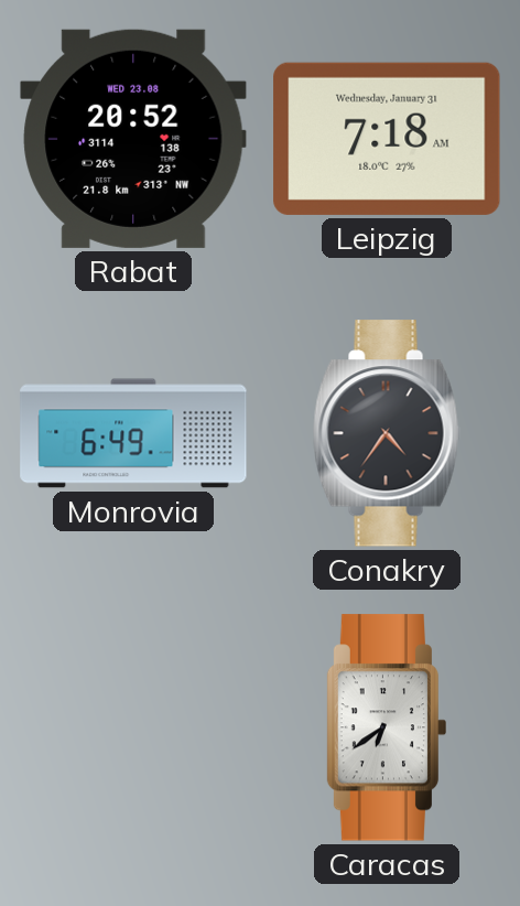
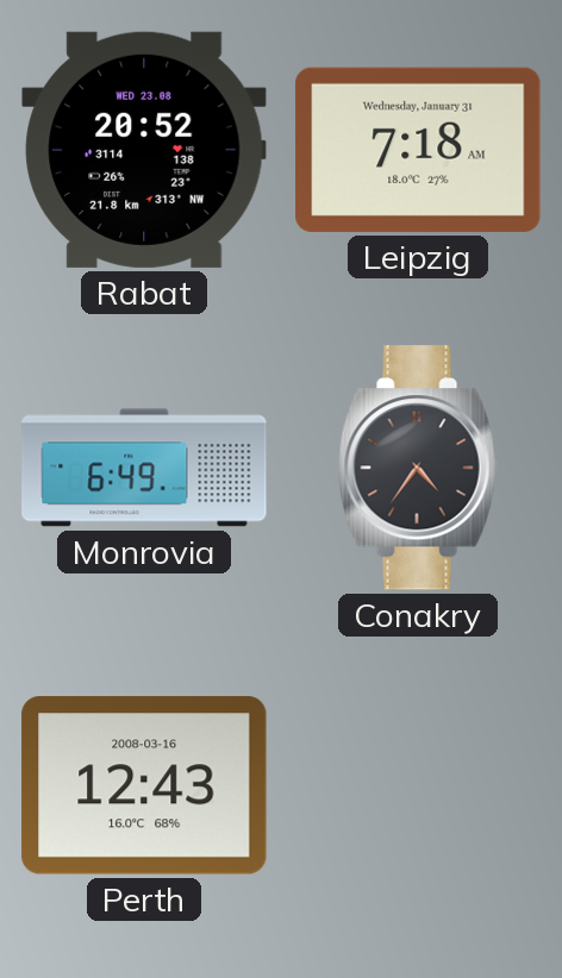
Perth: none -> 12:43 (144, 785)
Caracas: 6:39 -> none (386, 727)
